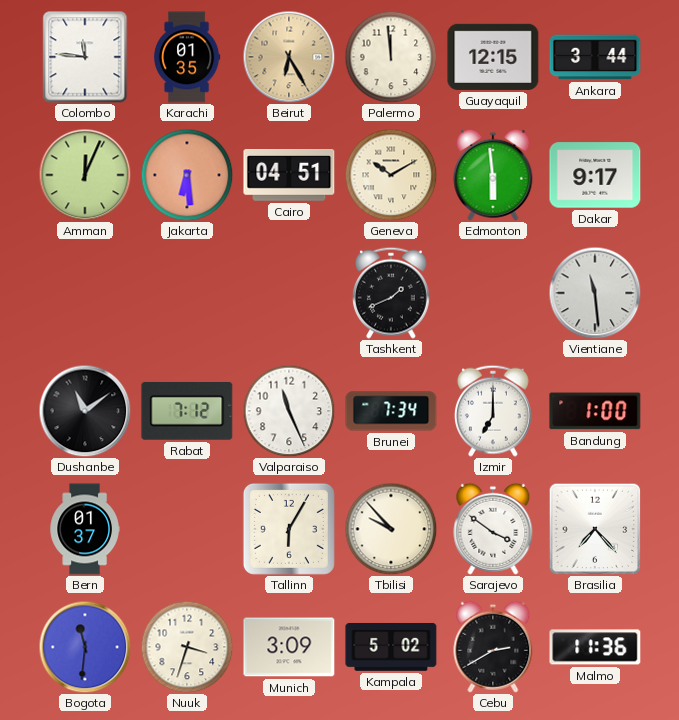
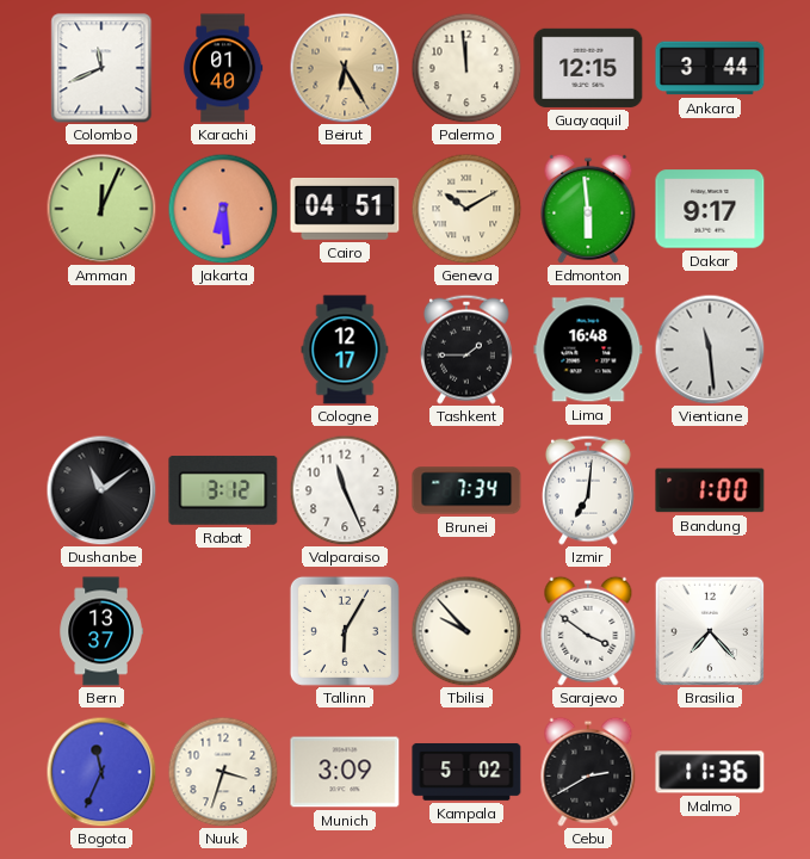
Colombo: 11:46 -> 11:41 (101, 68)
Karachi: 01:35 -> 01:40 (223, 68)
Cologne: none -> 12:17 (345, 350)
Tashkent: 1:41 -> 1:45 (466, 350)
Lima: none -> 16:48 (588, 350)
Rabat: 7:12 -> 3:12 (223, 490)
Izmir: 7:00 -> 7:01 (588, 490)
Bern: 01:37 -> 13:37 (101, 631)
Bogota: 11:31 -> 11:34 (101, 772)
